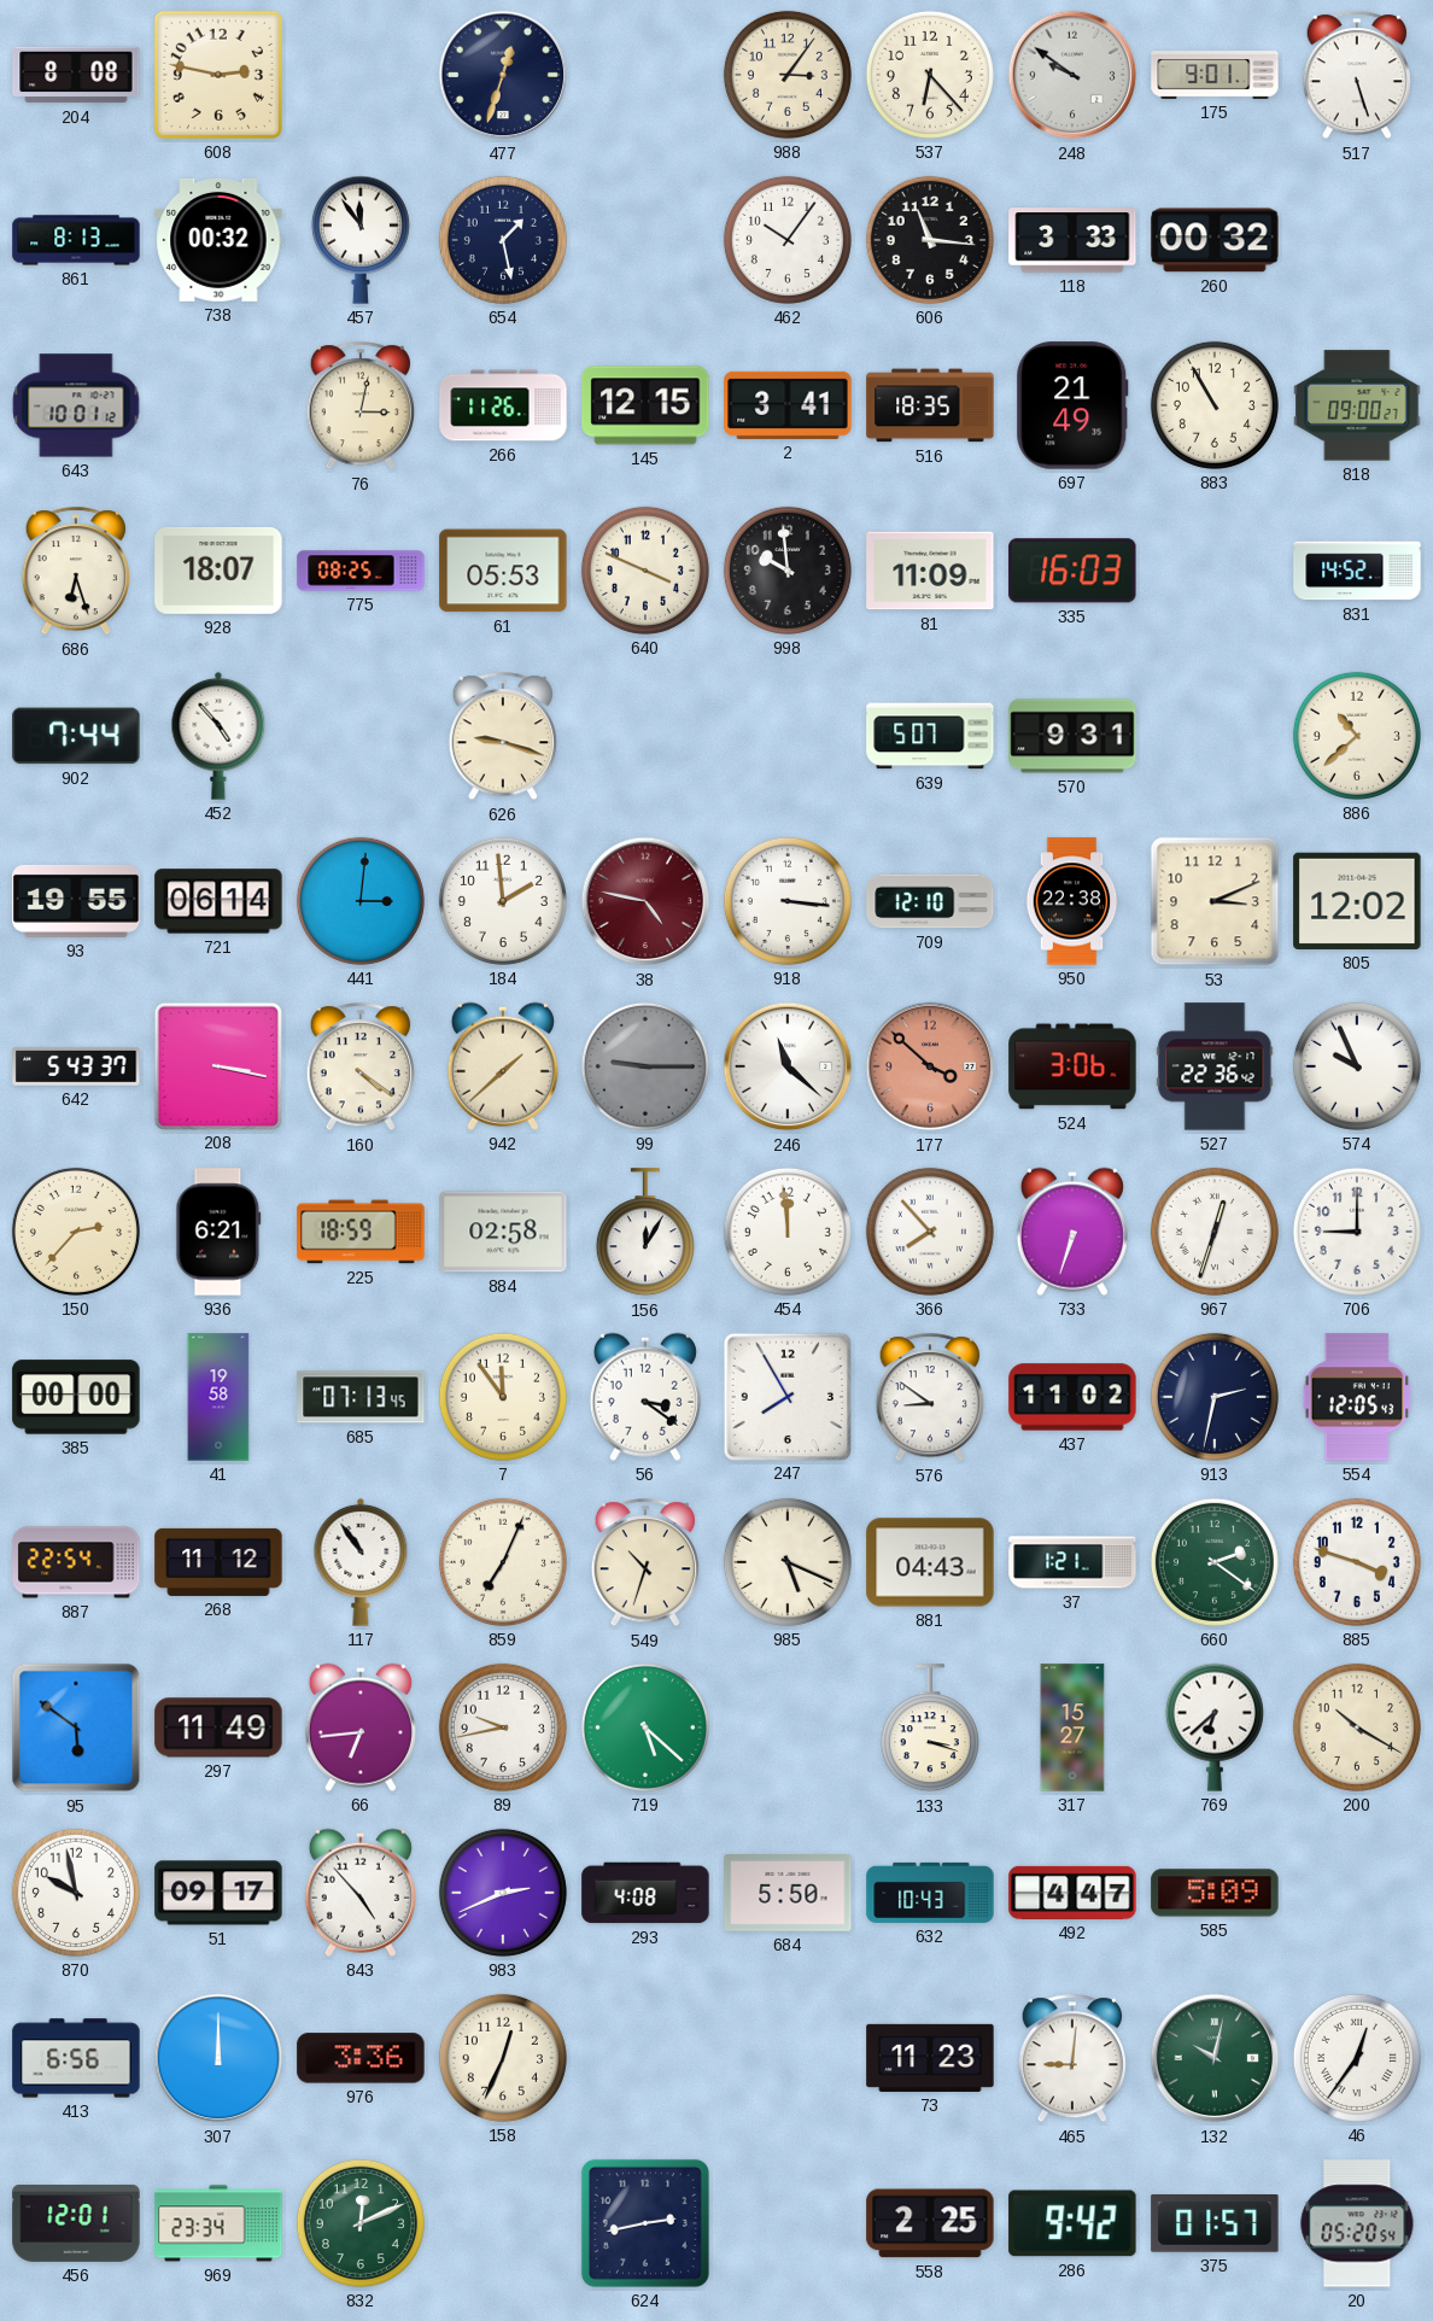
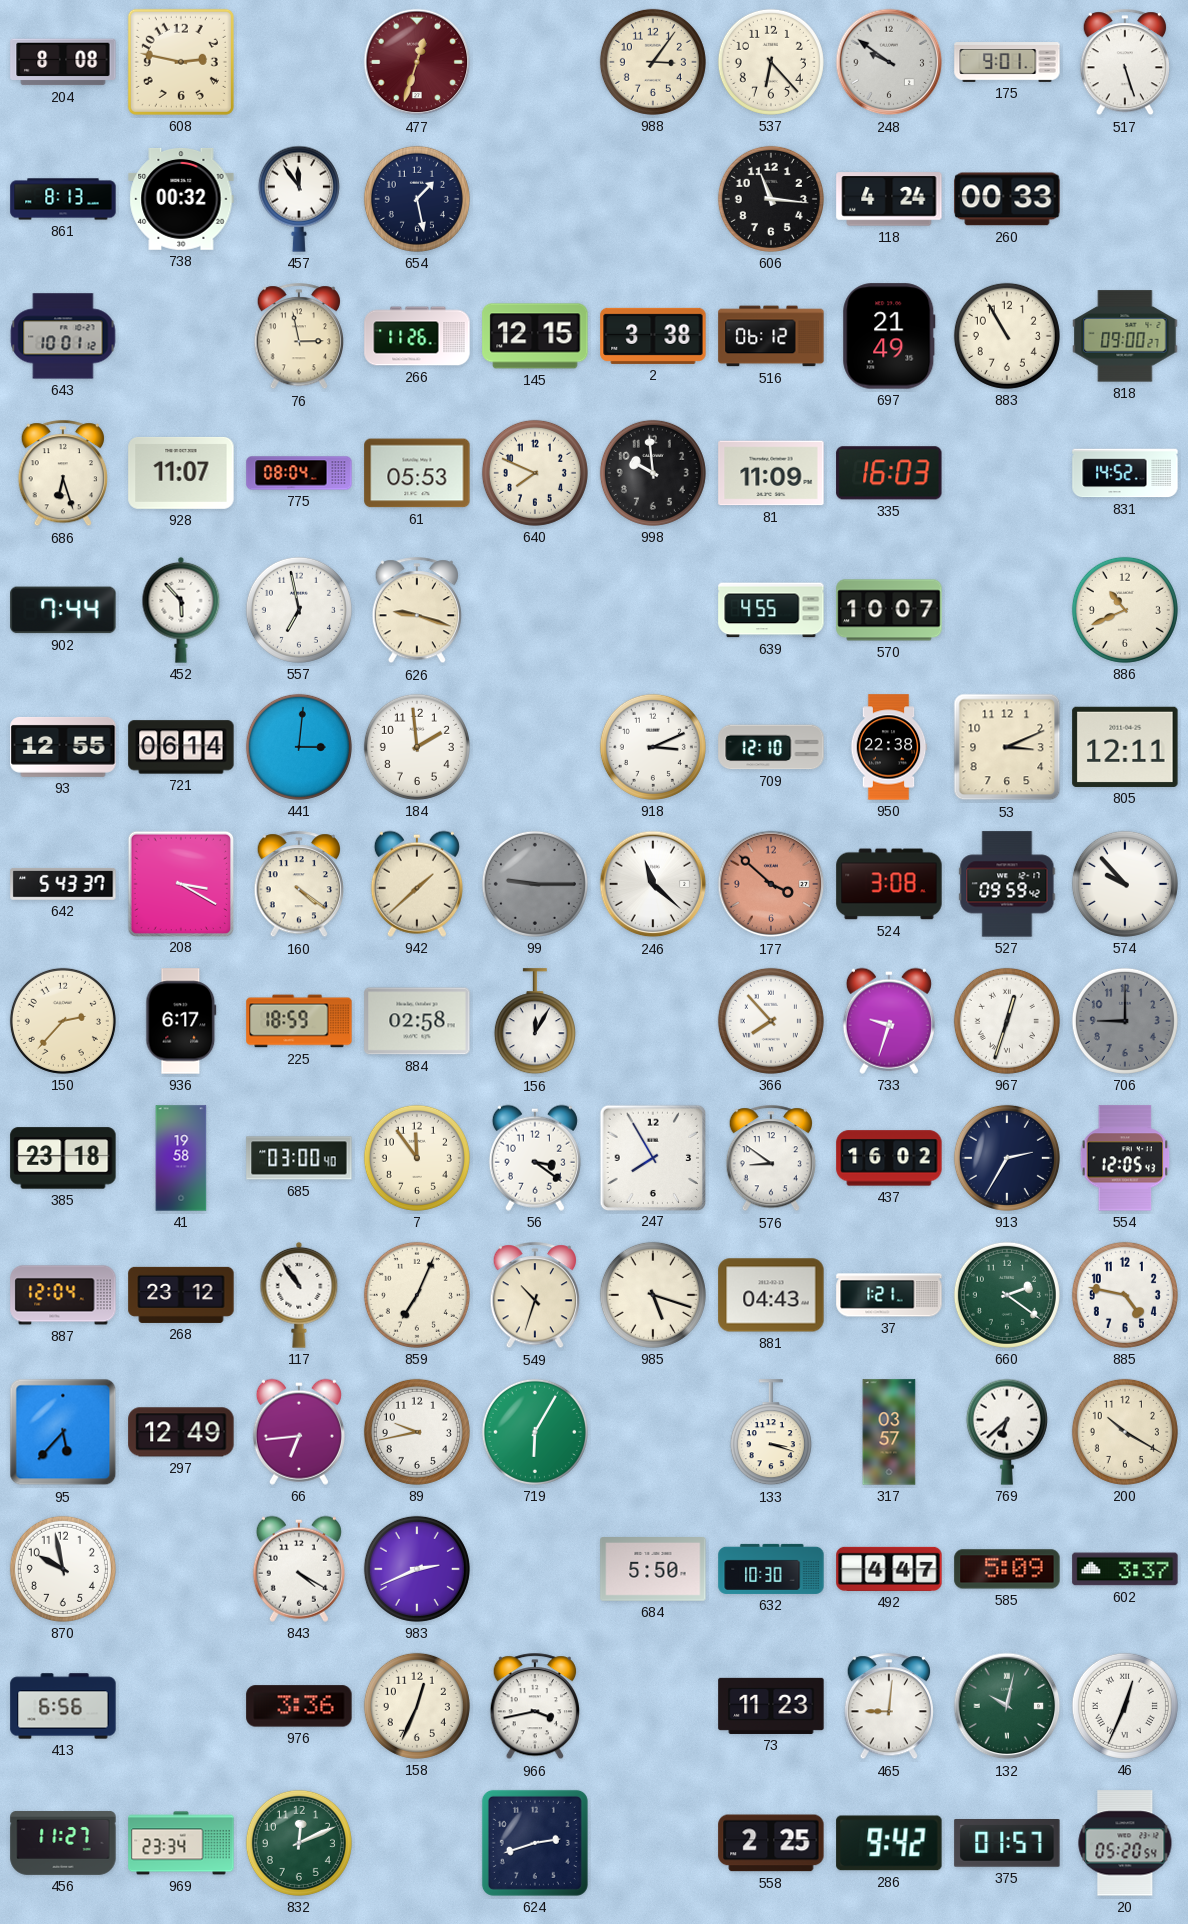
477 dial: navy -> burgundy (417, 62)
462: 10:06 -> none (788, 240)
118: 3:33 -> 4:24 (889, 199)
260: 00:32 -> 00:33 (1007, 199)
76: 3:02 -> 2:58 (298, 337)
2: 3:41 -> 3:38 (653, 336)
516: 18:35 -> 06:12 (771, 336)
928: 18:07 -> 11:07 (181, 473)
775: 08:25 -> 08:04 (299, 473)
640: 3:49 -> 7:49 (535, 473)
452: 4:53 -> 5:53 (181, 610)
557: none -> 6:58 (299, 610)
639: 5:07 -> 4:55 (771, 610)
570: 9:31 -> 10:07 (889, 610)
886: 10:38 -> 10:41 (1125, 610)
93: 19:55 -> 12:55 (63, 747)
38: 4:47 -> none (645, 901)
918: 3:16 -> 3:11 (653, 747)
805: 12:02 -> 12:11 (1125, 747)
208: 3:17 -> 3:20 (180, 883)
524: 3:06 -> 3:08 (889, 884)
527: 22:36 -> 09:59 (1007, 884)
574: 9:56 -> 9:53 (1125, 884)
936: 6:21 -> 6:17 (181, 1021)
454: 11:59 -> none (788, 1232)
733: 6:33 -> 9:33 (889, 1021)
706 dial: white -> grey (1125, 1021)
385: 00:00 -> 23:18 (63, 1158)
685: 07:13 -> 03:00 (299, 1158)
437: 11:02 -> 16:02 (889, 1158)
913: 2:32 -> 2:35 (1007, 1158)
887: 22:54 -> 12:04 (63, 1295)
268: 11:12 -> 23:12 (181, 1295)
985: 5:19 -> 5:18 (653, 1295)
885: 3:48 -> 4:47 (1125, 1295)
95: 5:51 -> 5:37 (63, 1432)
297: 11:49 -> 12:49 (181, 1432)
719: 5:22 -> 6:05 (535, 1432)
317: 15:27 -> 03:57 (889, 1432)
51: 09:17 -> none (218, 1893)
843: 4:53 -> 4:20 (299, 1569)
293: 4:08 -> none (645, 1893)
632: 10:43 -> 10:30 (771, 1569)
602: none -> 3:37 (1125, 1569)
307: 12:00 -> none (218, 2058)
966: none -> 3:43 (534, 1707)
46: 12:36 -> 12:34 (1125, 1706)
456: 12:01 -> 11:27 (63, 1844)
624: 2:43 -> 2:42 (535, 1843)
